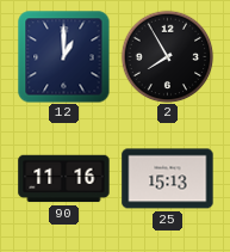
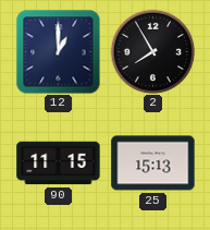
90: 11:16 -> 11:15 (59, 164)
